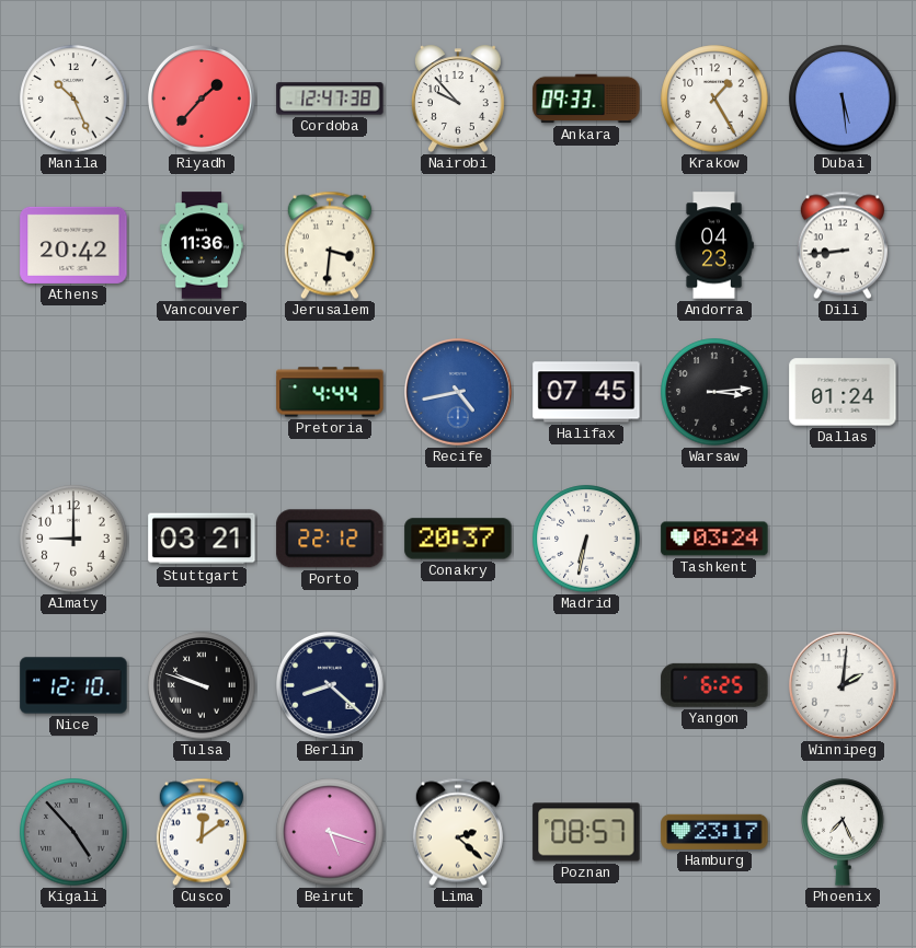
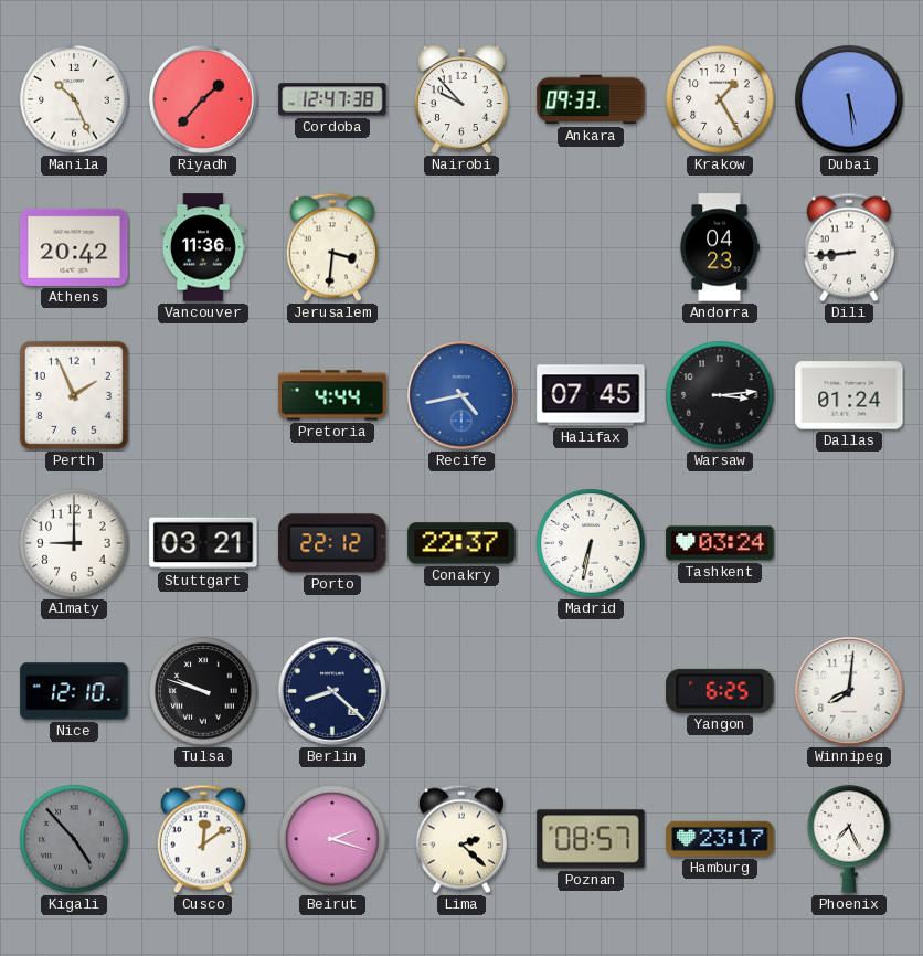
Perth: none -> 1:56 (74, 395)
Conakry: 20:37 -> 22:37 (462, 543)
Winnipeg: 2:01 -> 8:01 (850, 692)
Beirut: 5:18 -> 2:18 (332, 839)
